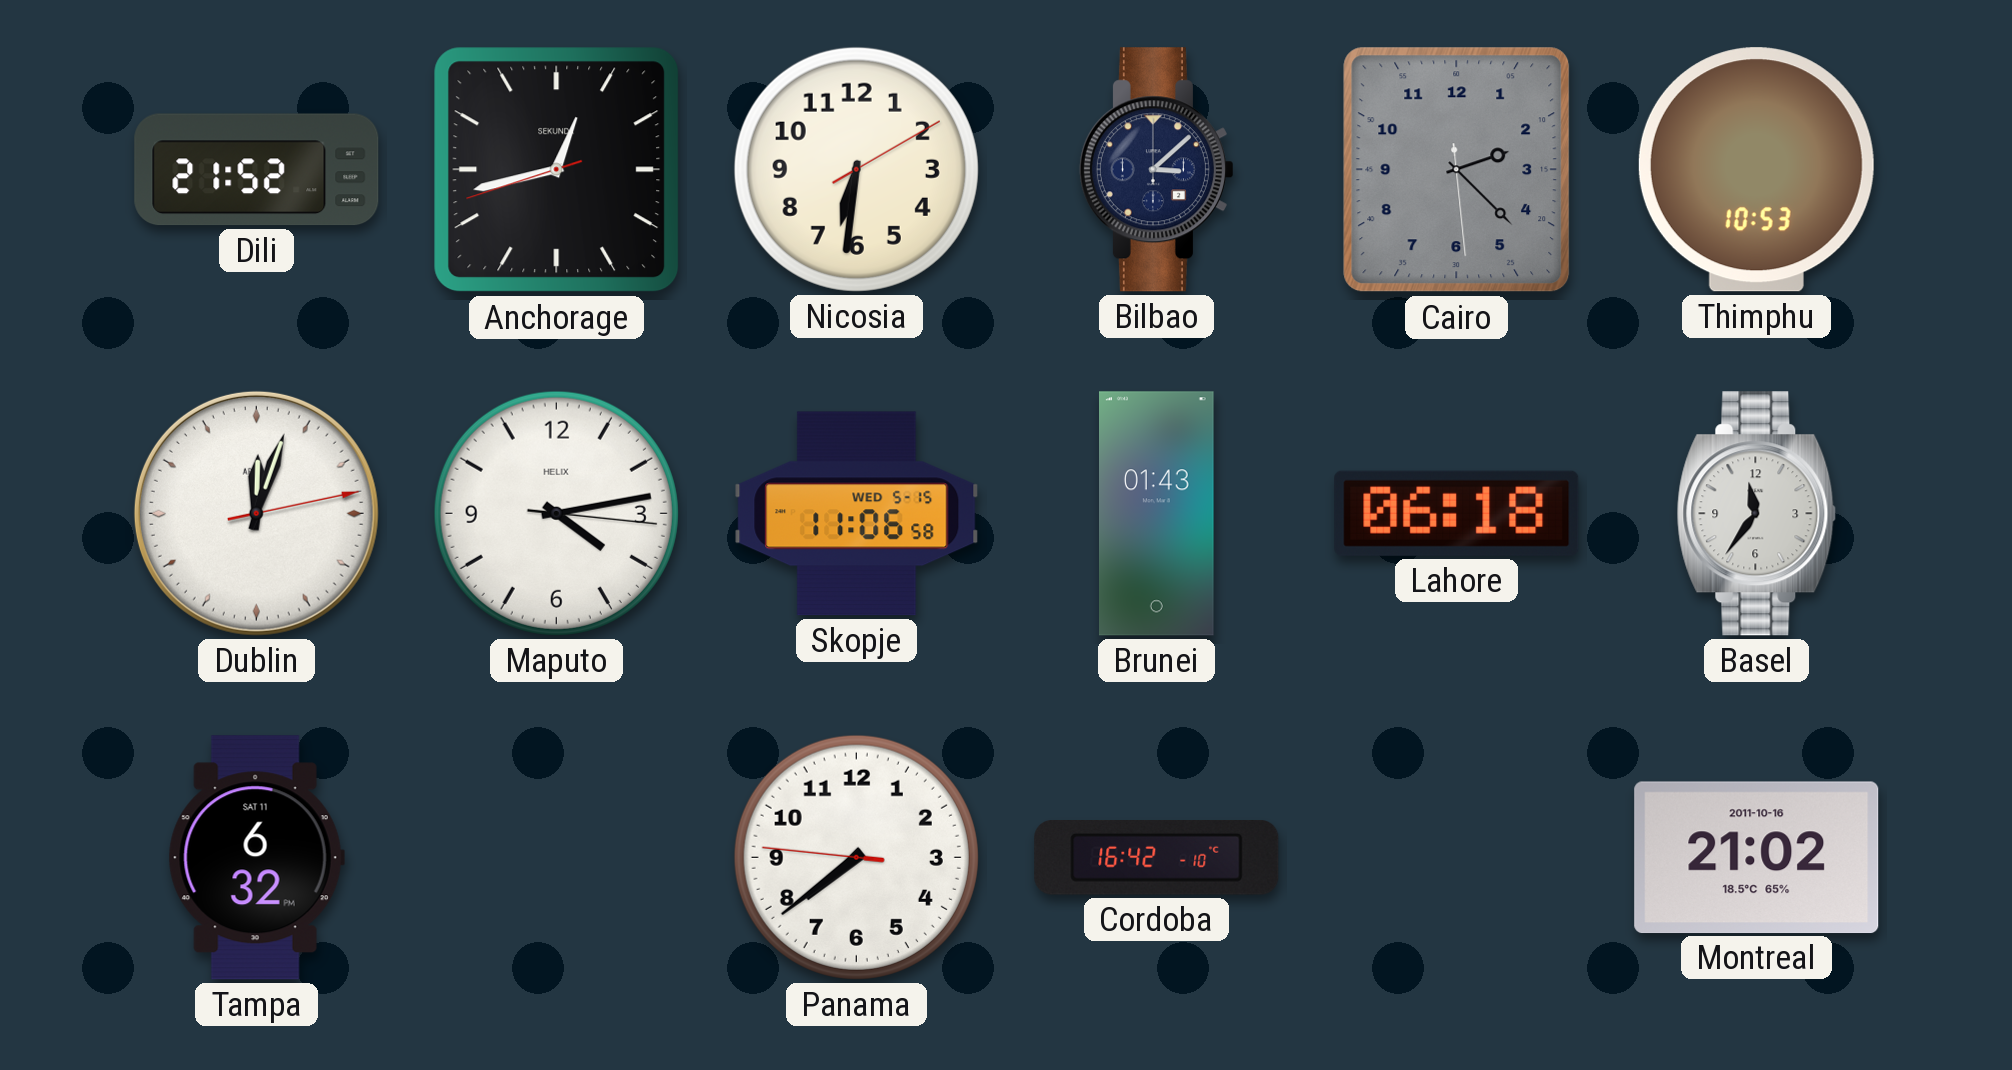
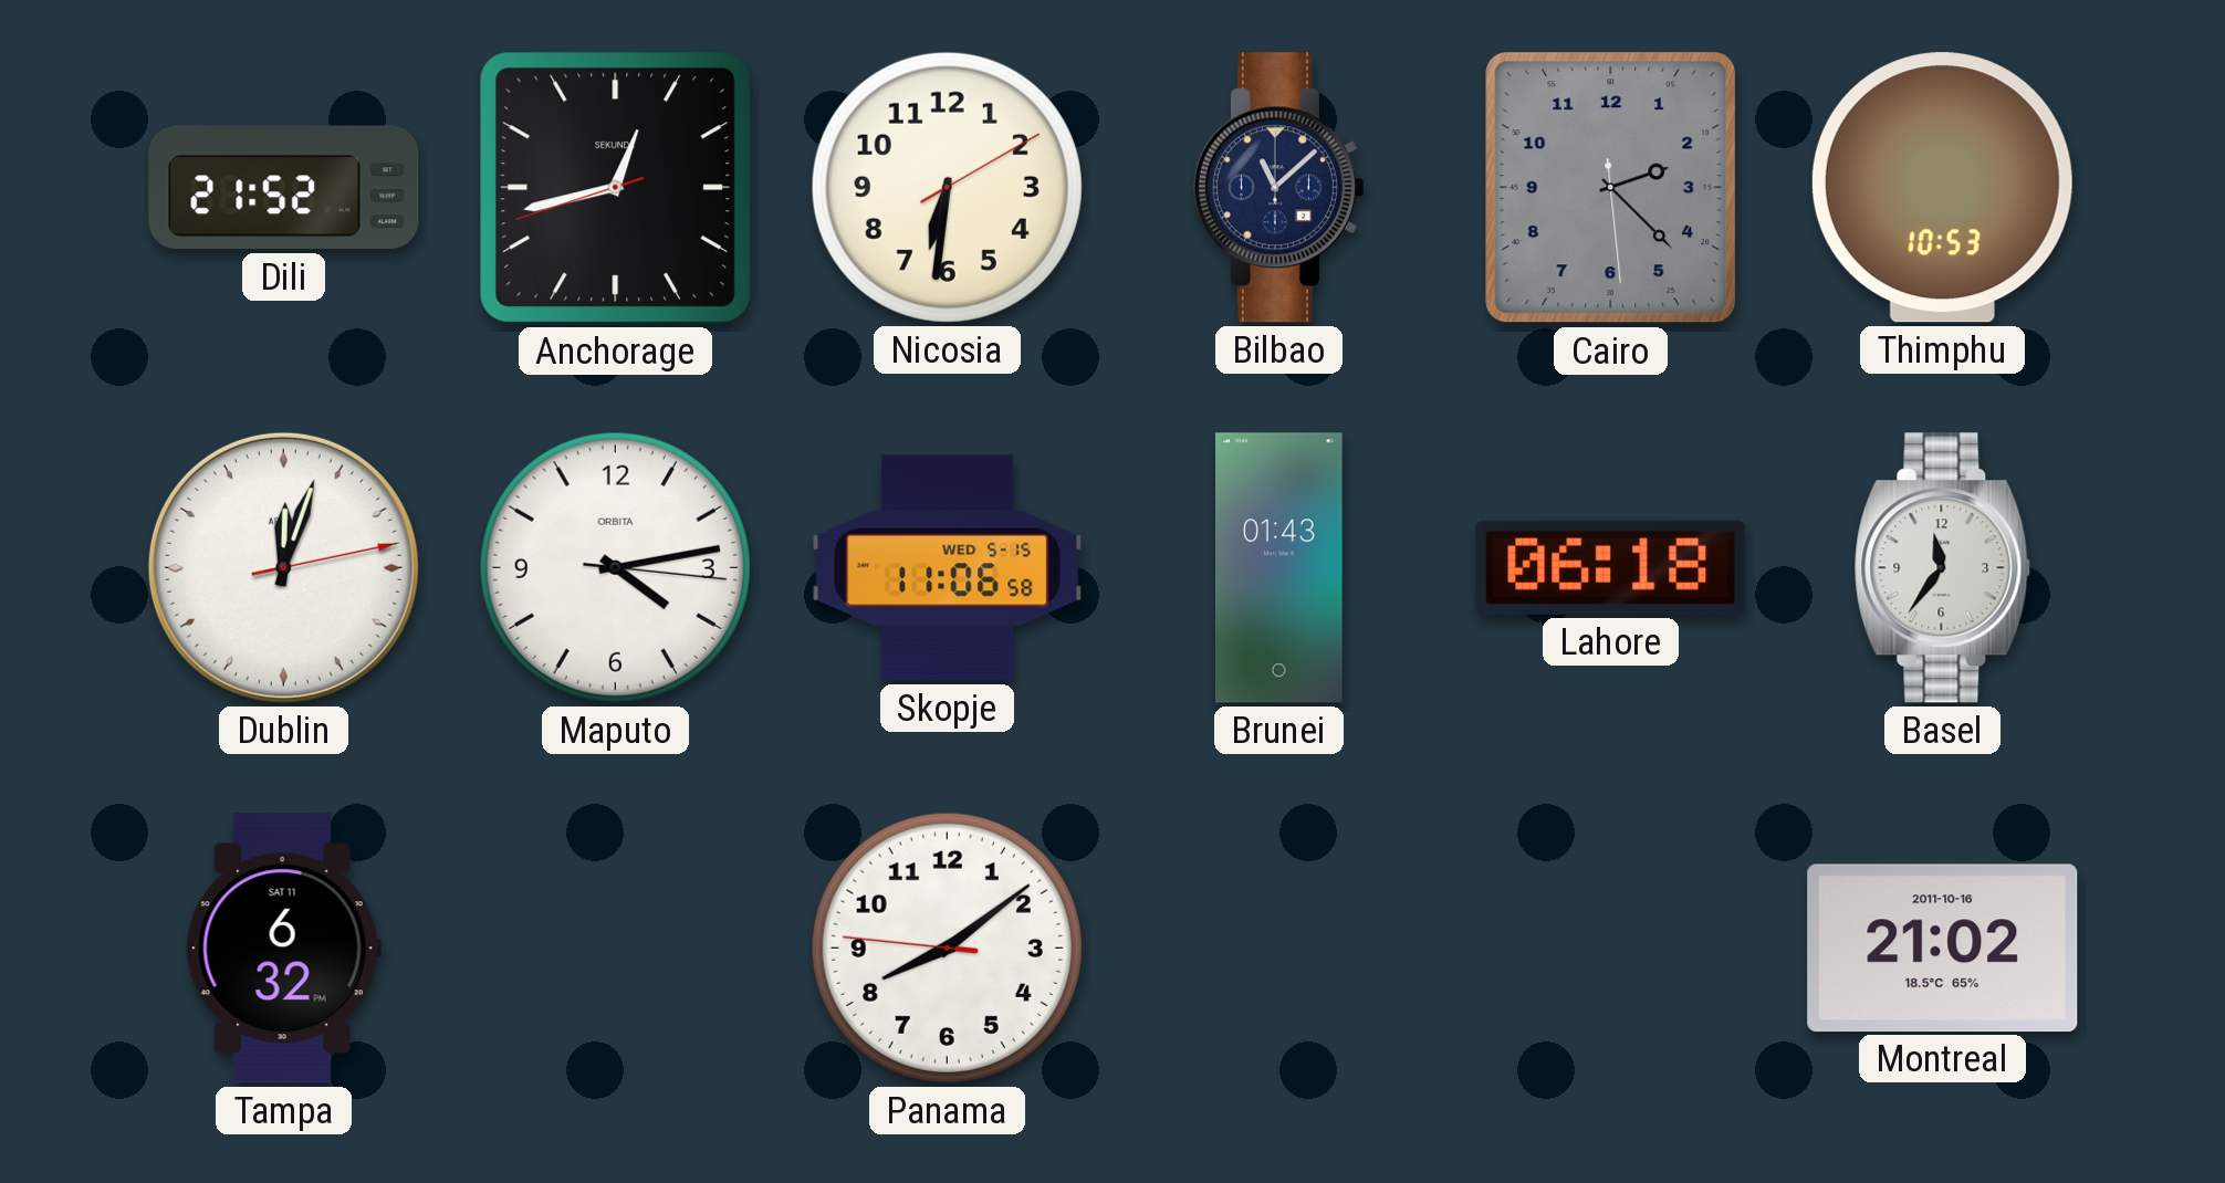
Bilbao: 3:08 -> 11:08 (1278, 188)
Maputo brand: HELIX -> ORBITA (615, 567)
Panama: 7:38 -> 8:08 (947, 948)
Cordoba: 16:42 -> none (1157, 858)
